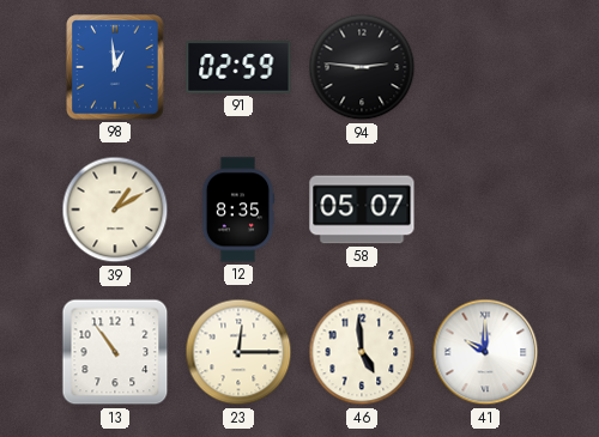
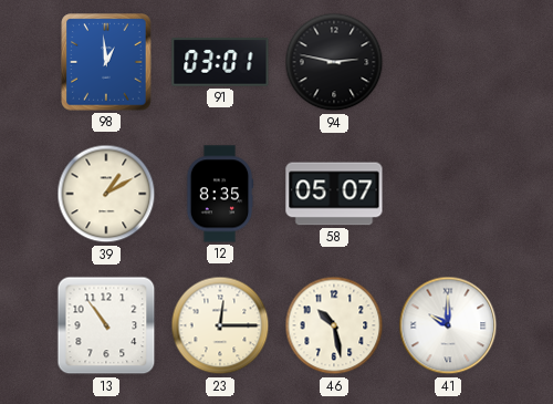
91: 02:59 -> 03:01 (220, 62)
94: 2:46 -> 2:47 (334, 62)
46: 4:59 -> 10:28 (334, 325)
